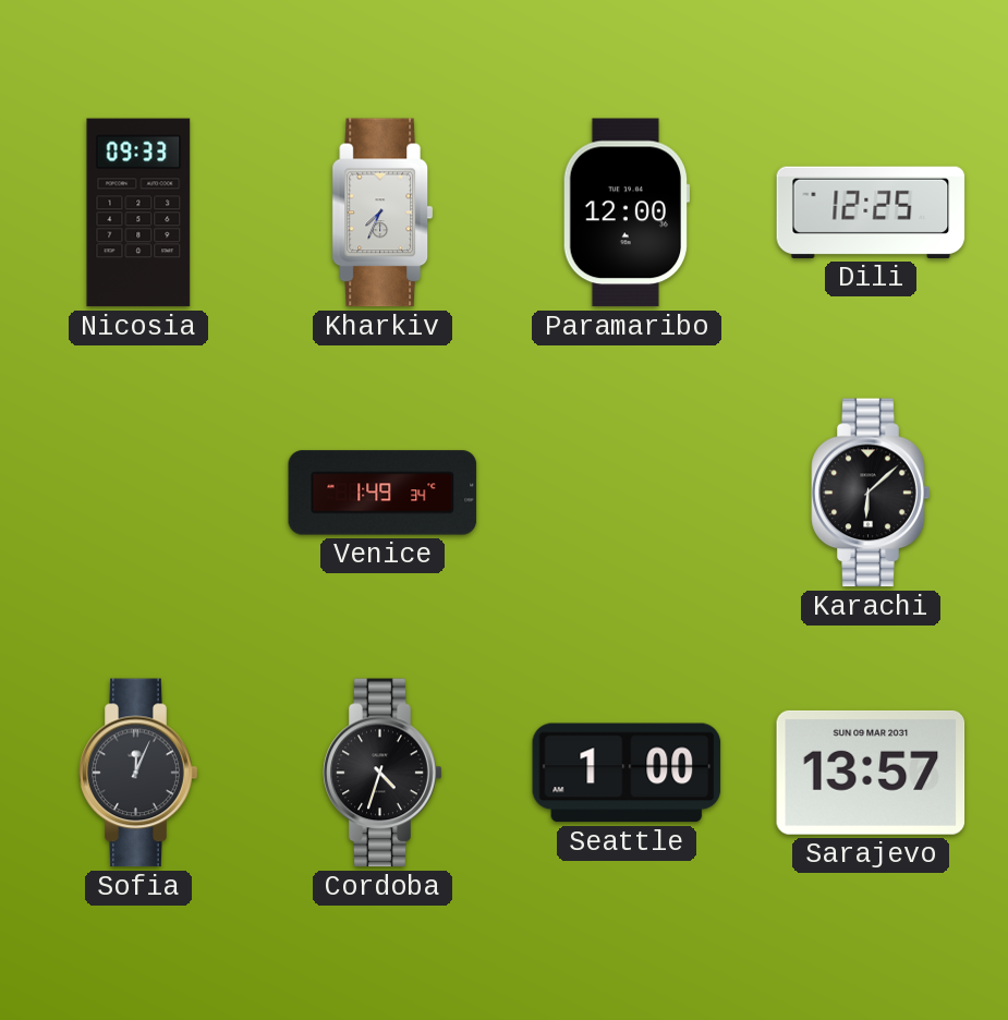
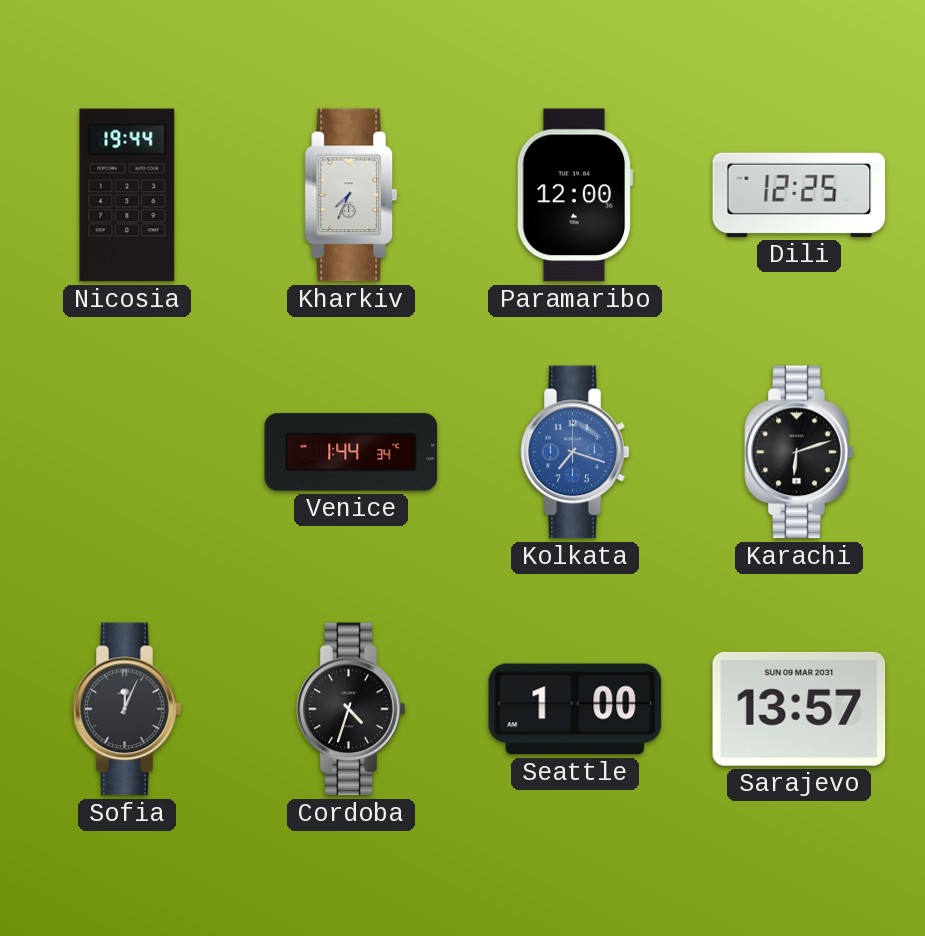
Nicosia: 09:33 -> 19:44 (127, 195)
Venice: 1:49 -> 1:44 (351, 452)
Kolkata: none -> 7:18 (575, 452)
Karachi: 6:08 -> 6:12 (799, 452)
